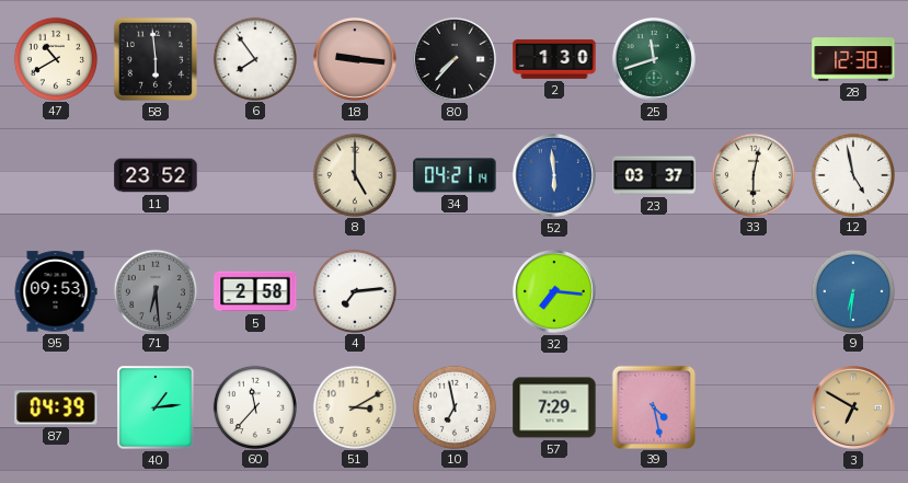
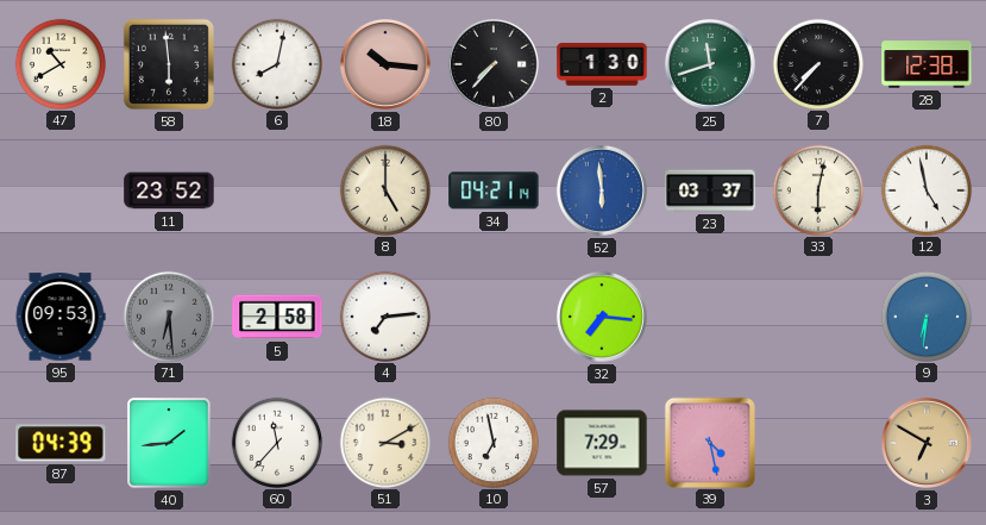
6: 7:54 -> 8:02 (276, 63)
18: 9:16 -> 10:16 (385, 64)
7: none -> 7:37 (817, 63)
40: 1:14 -> 1:44 (169, 443)
